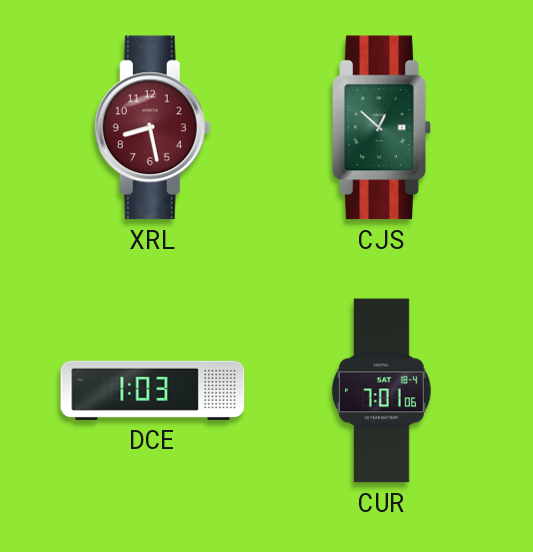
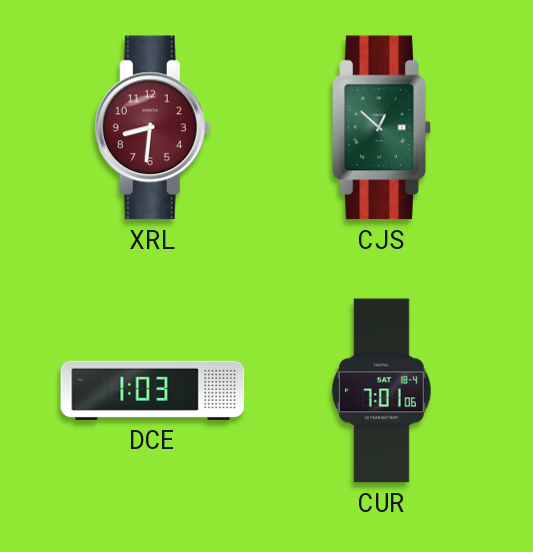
XRL: 8:28 -> 8:31 (152, 128)
